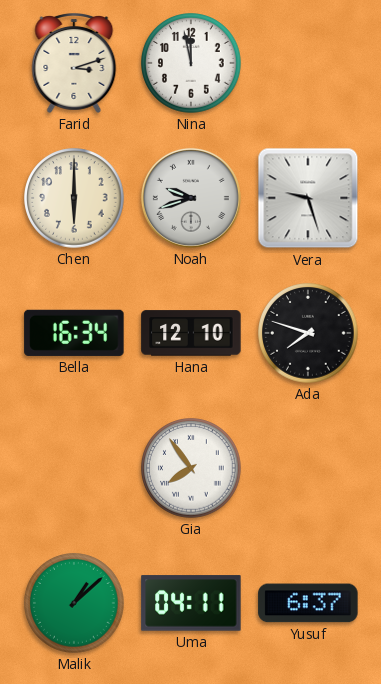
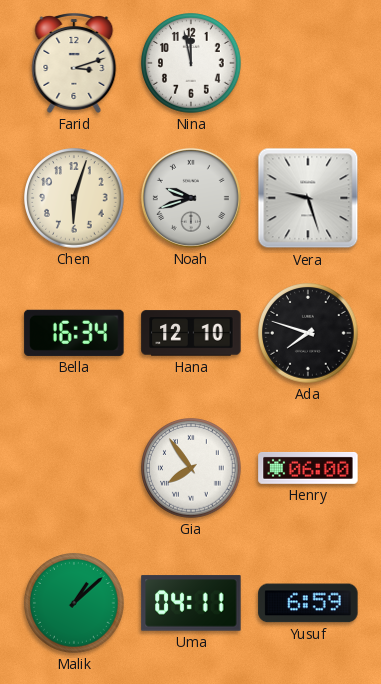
Chen: 6:00 -> 6:03 (74, 198)
Henry: none -> 06:00 (308, 468)
Yusuf: 6:37 -> 6:59 (308, 603)
